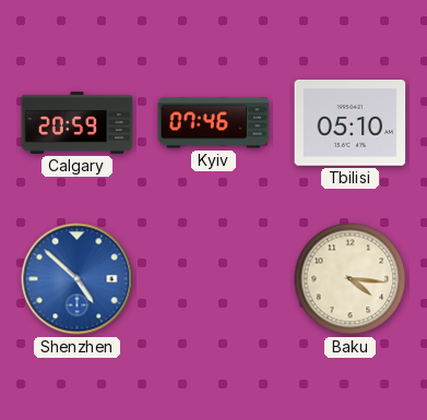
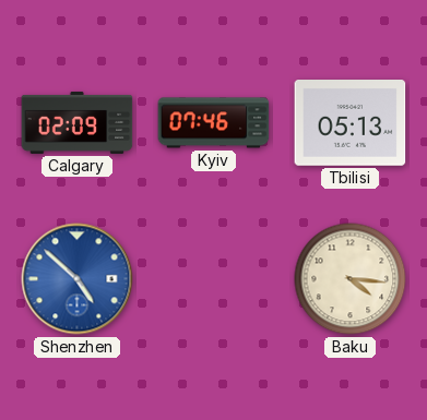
Calgary: 20:59 -> 02:09 (78, 122)
Tbilisi: 05:10 -> 05:13 (351, 123)
